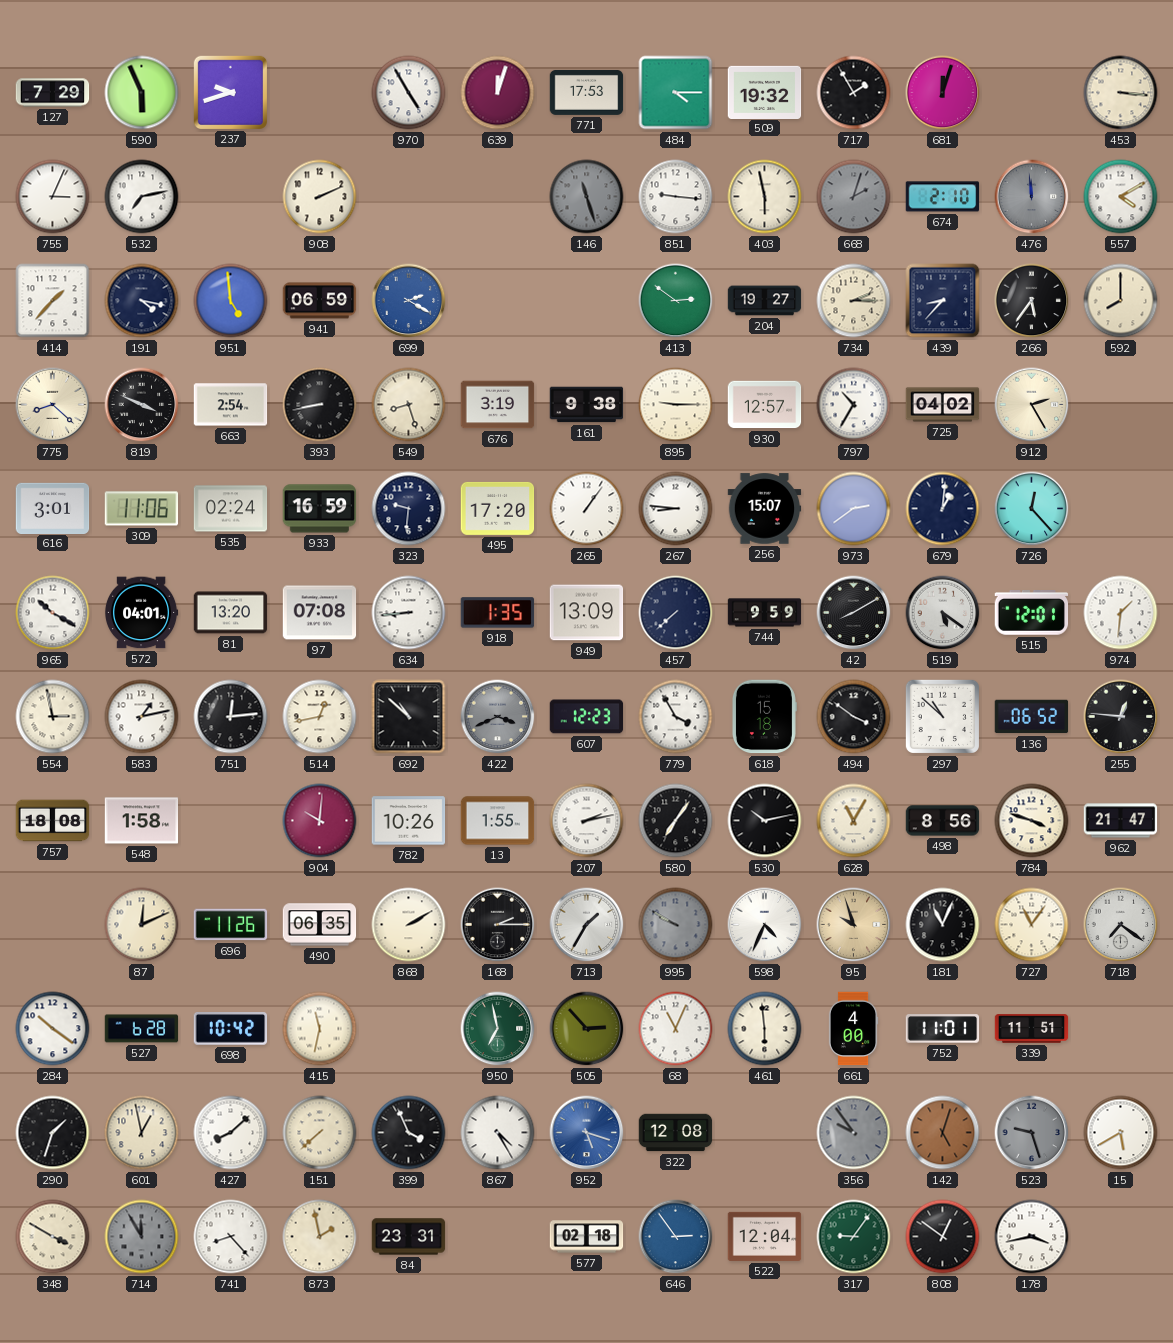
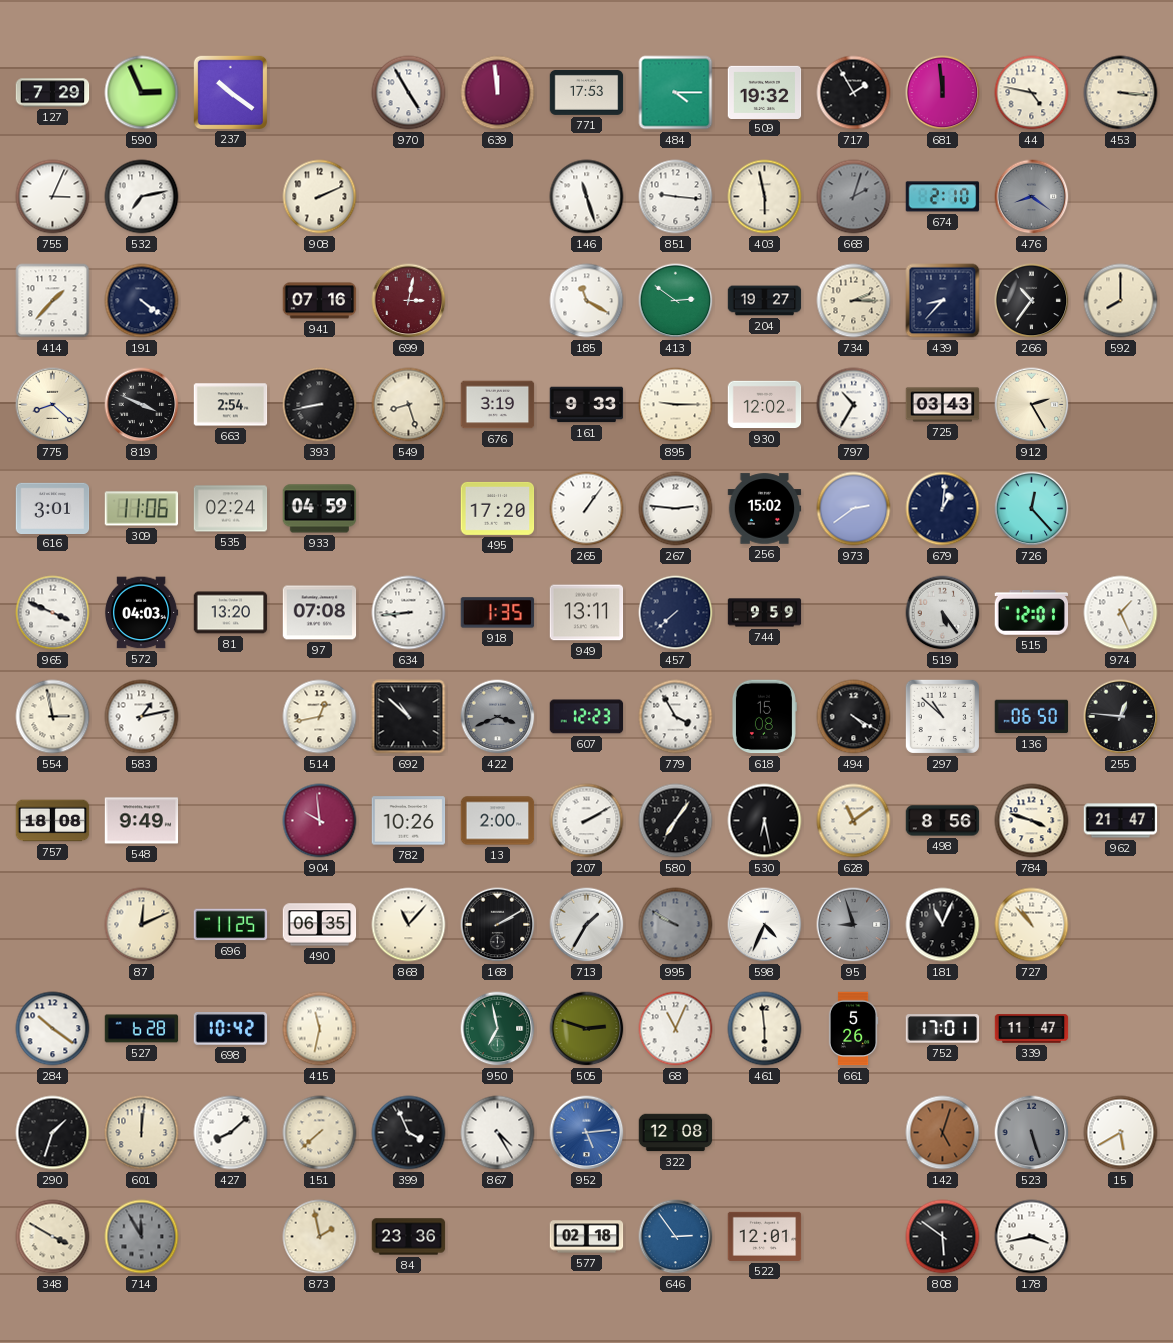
590: 5:56 -> 2:56 (142, 93)
237: 9:42 -> 10:21 (230, 92)
639: 12:03 -> 11:59 (498, 93)
681: 12:03 -> 11:59 (943, 93)
44: none -> 4:47 (1032, 93)
146 dial: grey -> white (587, 197)
476: 11:59 -> 8:21 (1032, 197)
557: 4:10 -> none (1121, 197)
191: 4:17 -> 4:21 (142, 301)
951: 4:59 -> none (231, 301)
941: 06:59 -> 07:16 (320, 301)
699: 2:20 -> 3:02 (409, 301)
699 dial: blue -> burgundy (409, 301)
185: none -> 11:20 (587, 301)
266: 5:36 -> 10:36 (1032, 301)
161: 9:38 -> 9:33 (587, 405)
930: 12:57 -> 12:02 (765, 405)
725: 04:02 -> 03:43 (943, 405)
933: 16:59 -> 04:59 (320, 509)
323: 9:31 -> none (409, 509)
267: 8:46 -> 2:46 (676, 509)
256: 15:07 -> 15:02 (765, 509)
965: 10:20 -> 3:49 (53, 613)
572: 04:01 -> 04:03 (141, 613)
949: 13:09 -> 13:11 (587, 613)
42: 8:10 -> none (854, 613)
519: 5:21 -> 5:24 (943, 613)
974: 1:31 -> 1:26 (1121, 613)
751: 12:14 -> none (231, 717)
618: 15:18 -> 15:08 (764, 717)
494: 3:51 -> 4:20 (854, 717)
136: 06:52 -> 06:50 (1032, 717)
548: 1:58 -> 9:49 (142, 821)
904: 10:01 -> 9:59 (320, 821)
13: 1:55 -> 2:00 (498, 821)
207: 2:13 -> 2:10 (587, 821)
530: 10:13 -> 6:28 (765, 821)
628: 11:05 -> 11:09 (854, 821)
696: 11:26 -> 11:25 (231, 925)
868: 2:10 -> 11:07 (409, 925)
168: 2:15 -> 2:10 (498, 925)
95: 9:57 -> 8:57 (854, 925)
95 dial: champagne -> grey (854, 925)
727: 11:06 -> 10:53 (1032, 925)
718: 7:21 -> none (1121, 925)
505: 2:53 -> 2:48 (587, 1029)
661: 4:00 -> 5:26 (853, 1029)
752: 11:01 -> 17:01 (943, 1029)
339: 11:51 -> 11:47 (1032, 1029)
601: 12:58 -> 12:01 (142, 1133)
952: 5:18 -> 5:14 (587, 1133)
356: 9:54 -> none (854, 1133)
523: 9:27 -> 5:27 (1032, 1133)
741: 8:23 -> none (231, 1237)
84: 23:31 -> 23:36 (409, 1237)
522: 12:04 -> 12:01 (765, 1236)
317: 9:06 -> none (854, 1237)
808: 12:51 -> 5:51 (943, 1237)
